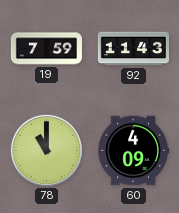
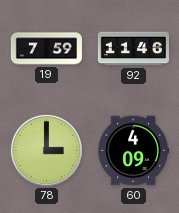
92: 11:43 -> 11:46 (133, 49)
78: 11:00 -> 3:00 (46, 150)
